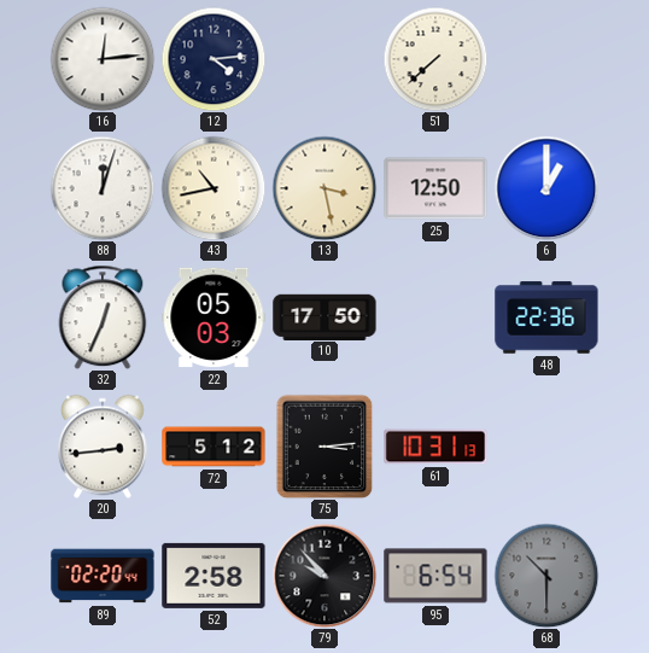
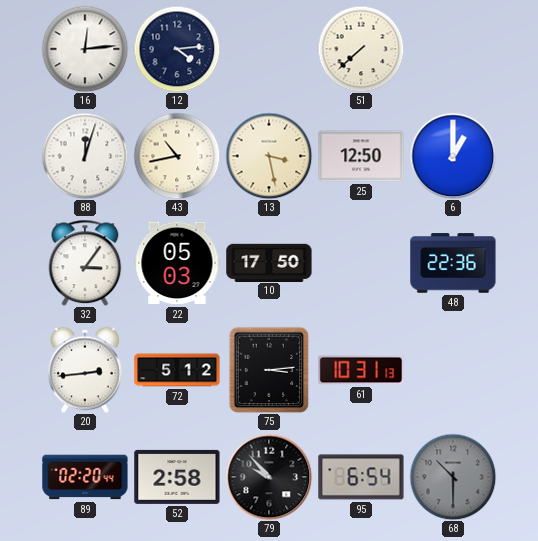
32: 12:34 -> 3:06 (85, 263)
